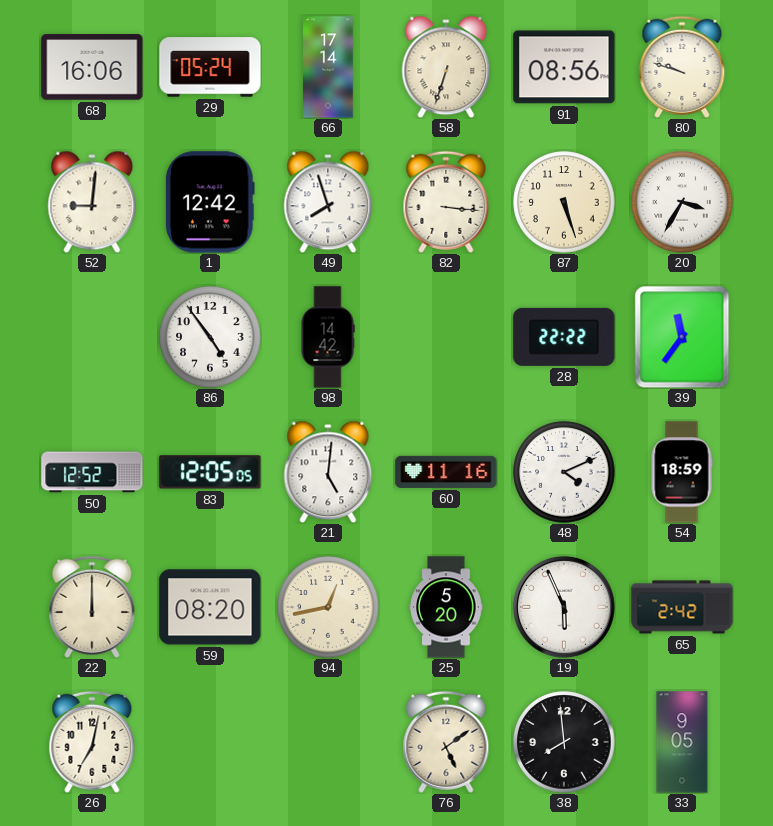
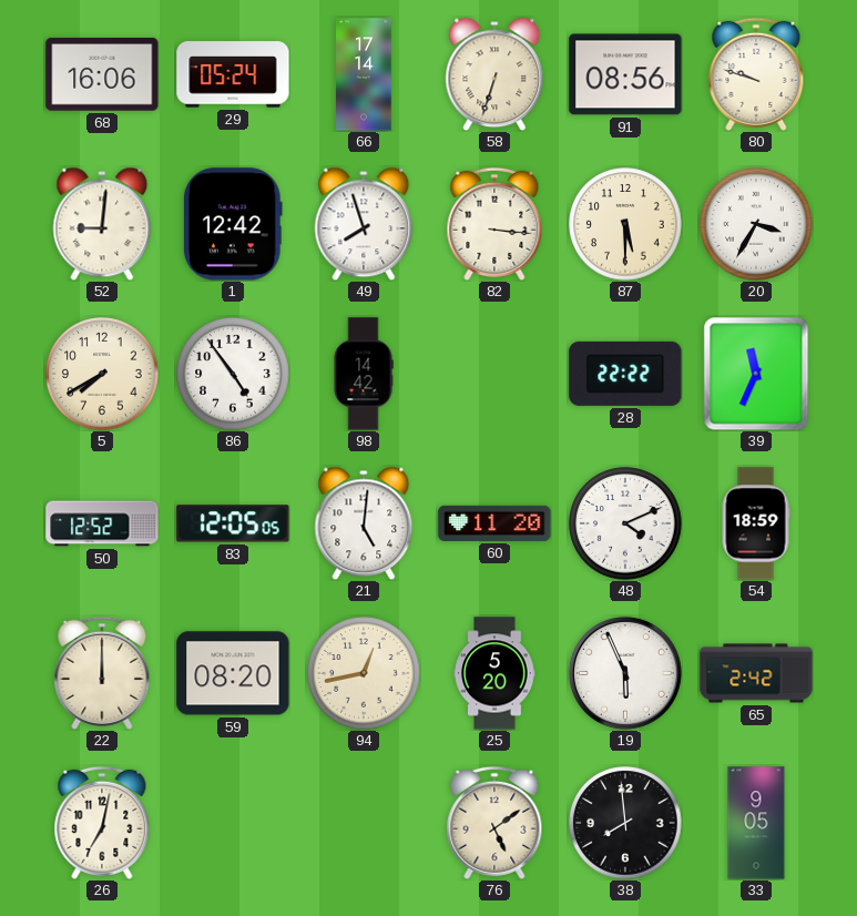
87: 5:27 -> 5:30 (625, 224)
5: none -> 7:40 (102, 374)
39: 11:36 -> 11:34 (756, 374)
60: 11:16 -> 11:20 (494, 523)
